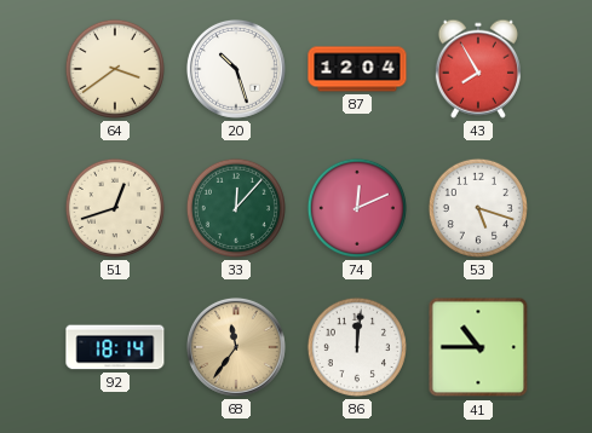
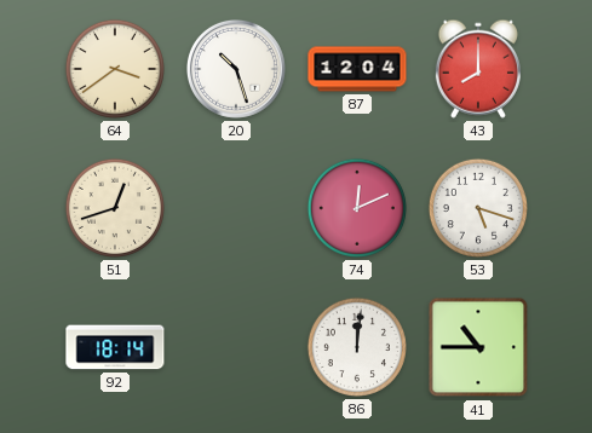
43: 7:55 -> 8:00 (478, 69)
33: 12:07 -> none (236, 208)
68: 11:36 -> none (236, 347)
